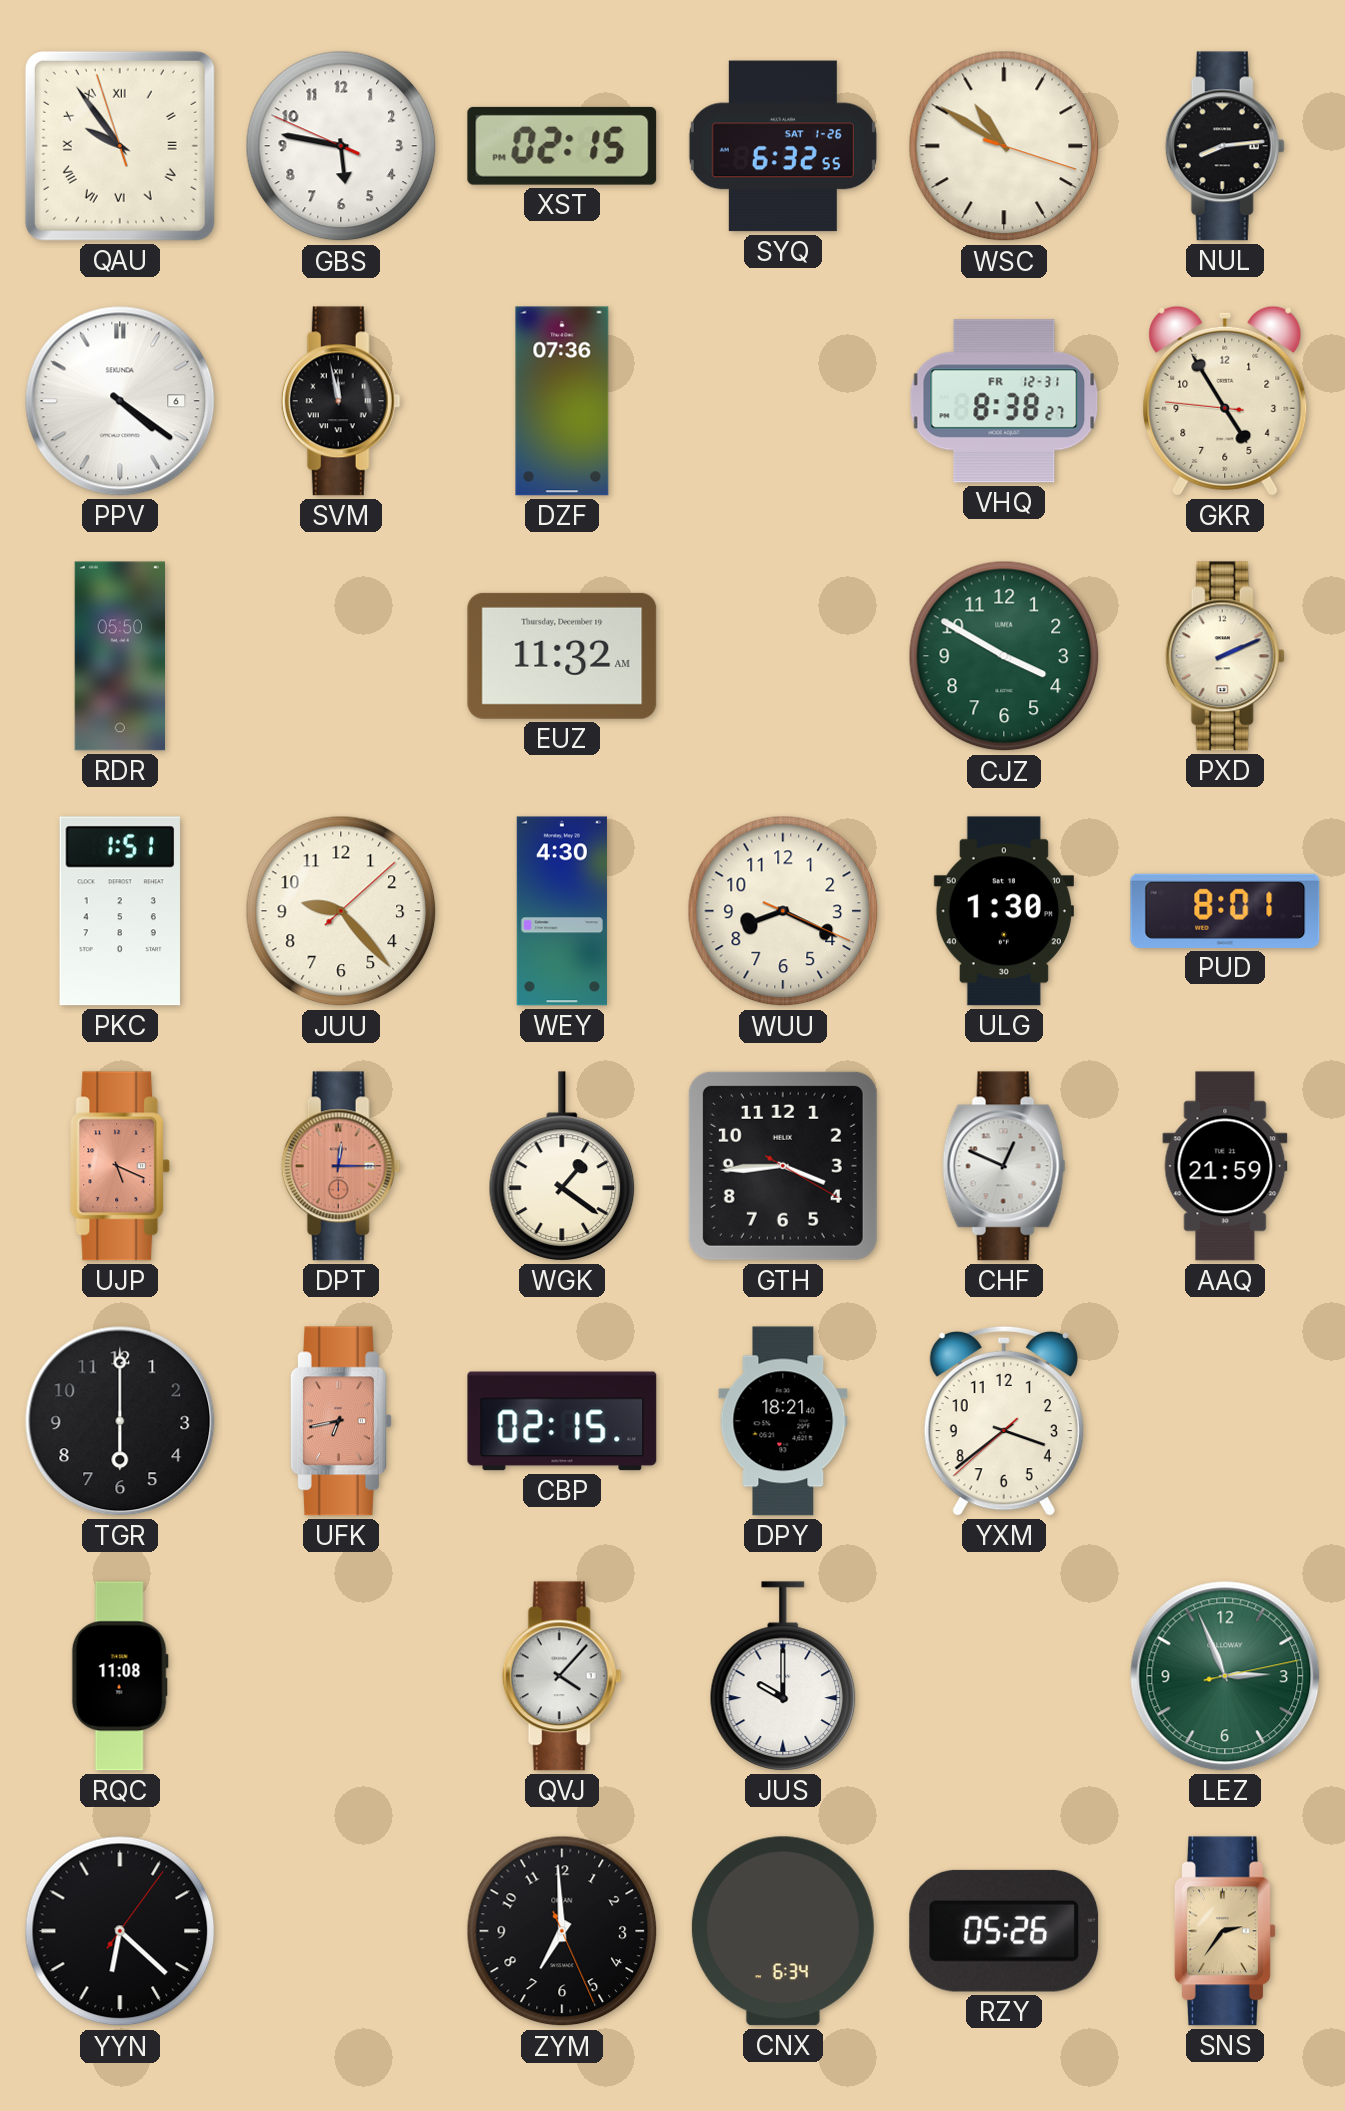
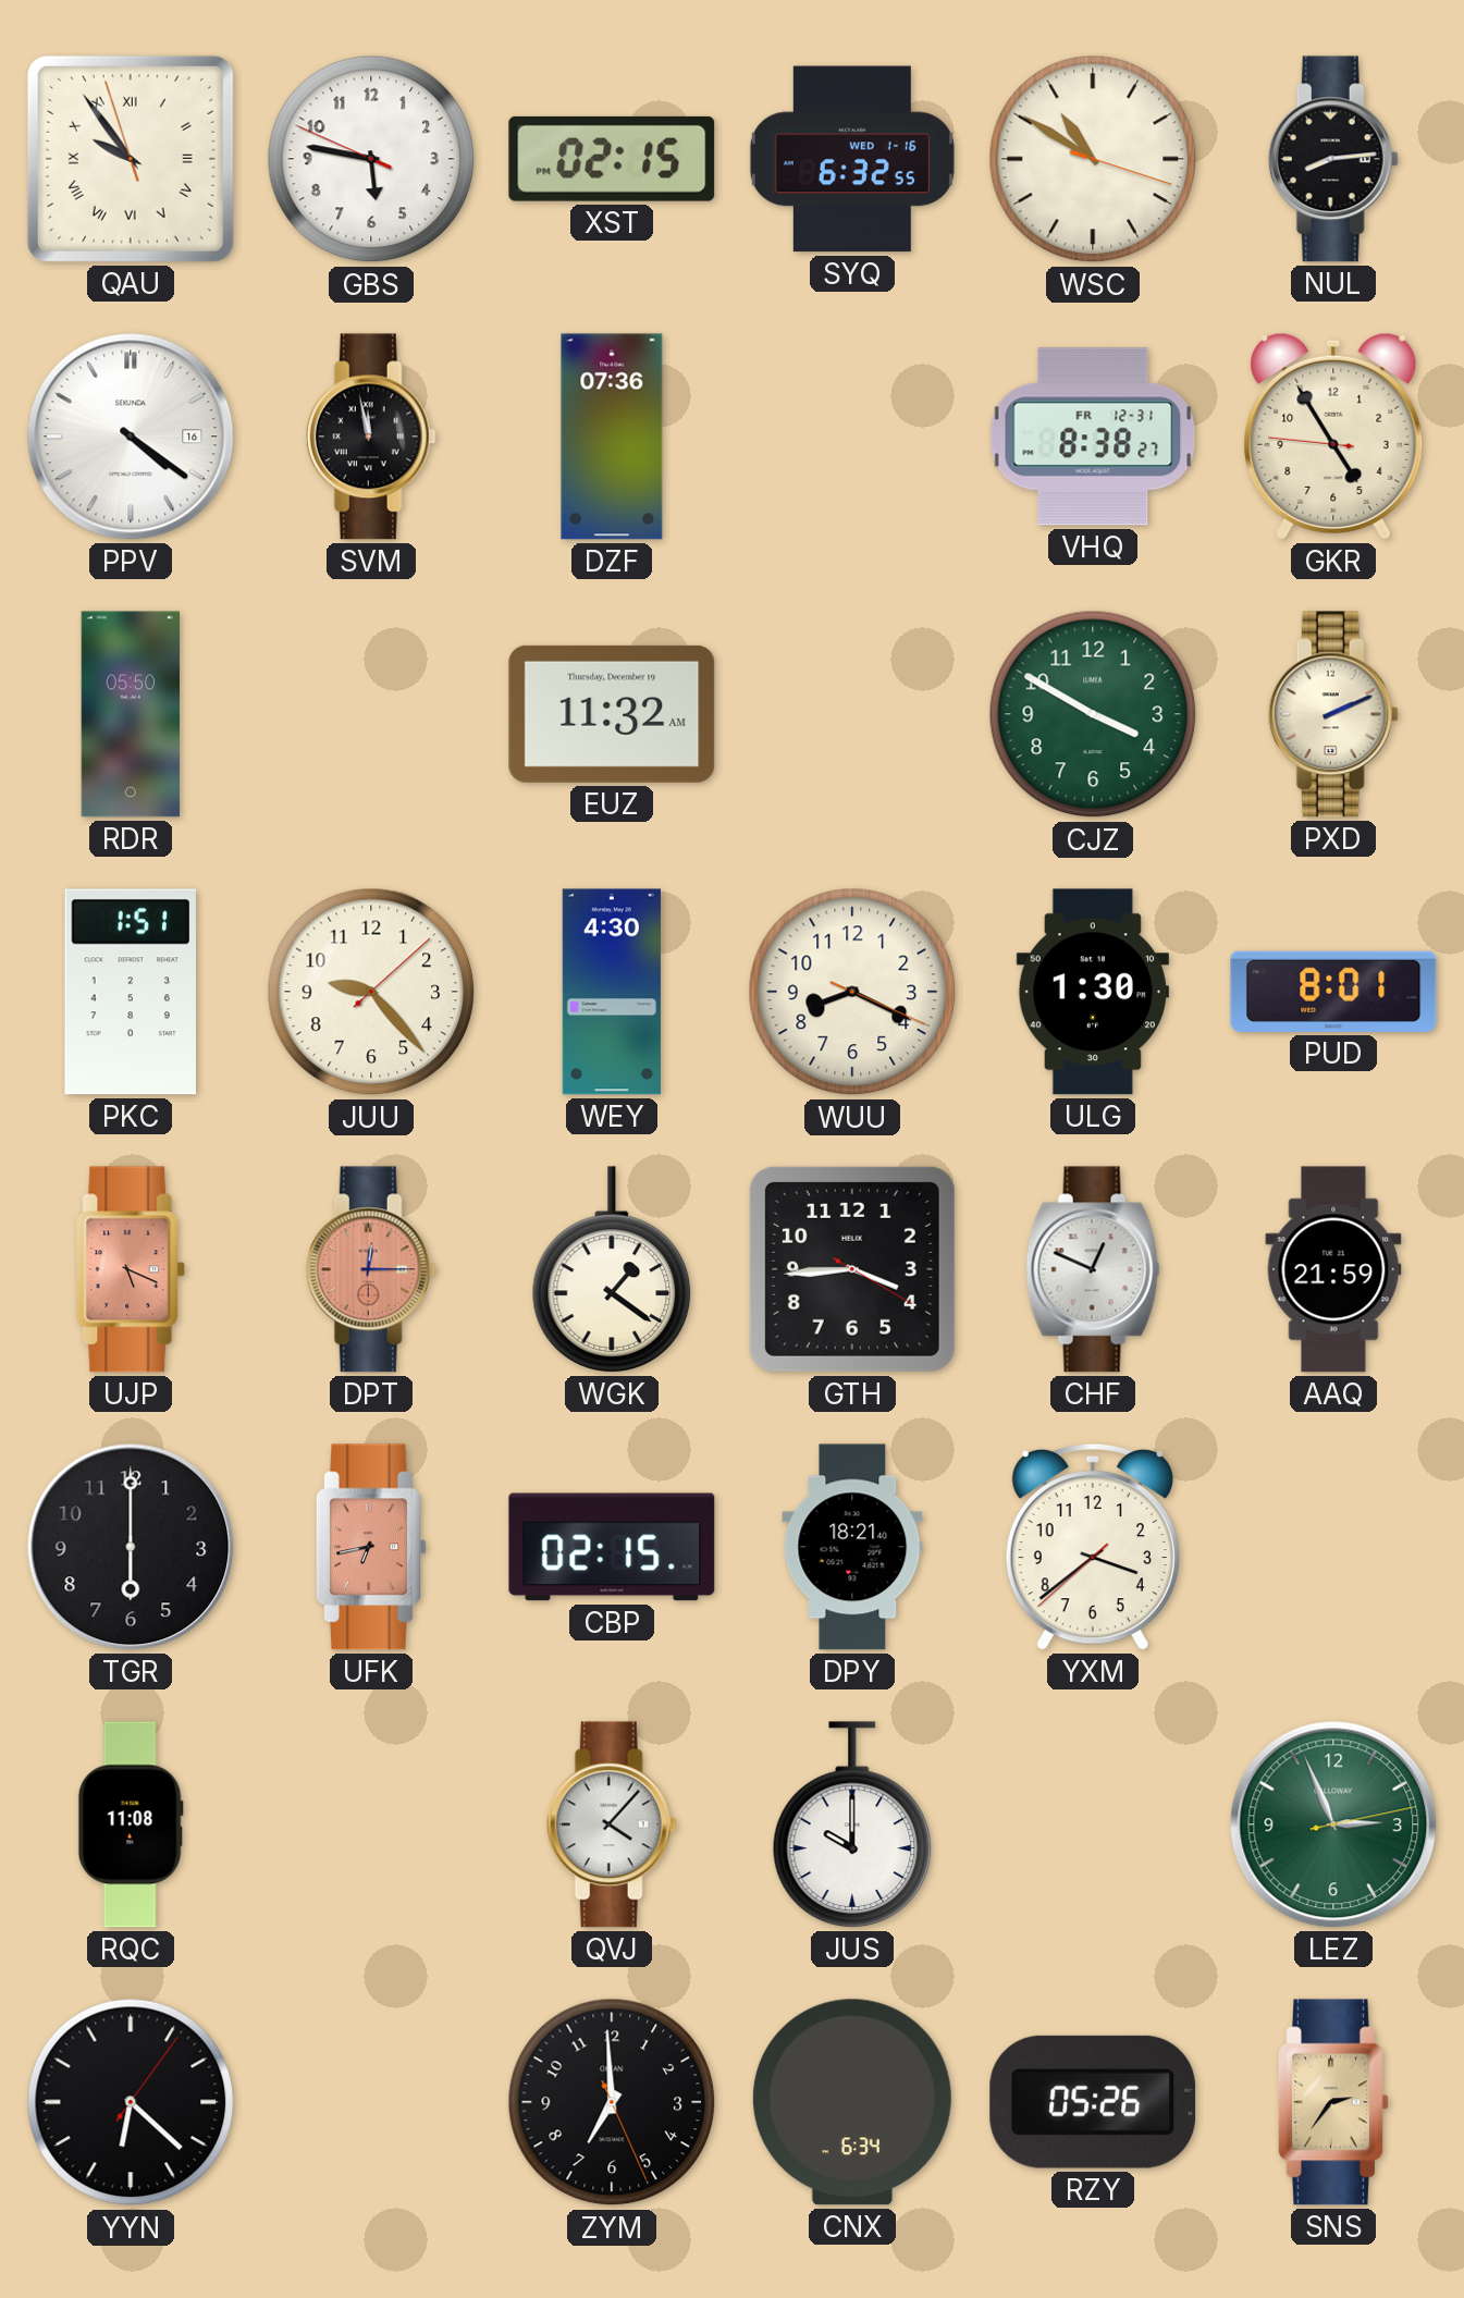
SYQ date: SAT 1-26 -> WED 1-16 (852, 159)
PPV date: 6 -> 16 (131, 437)
